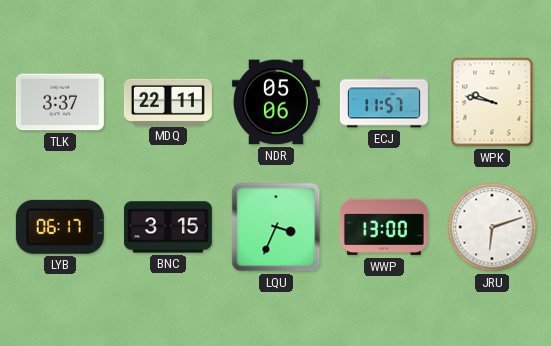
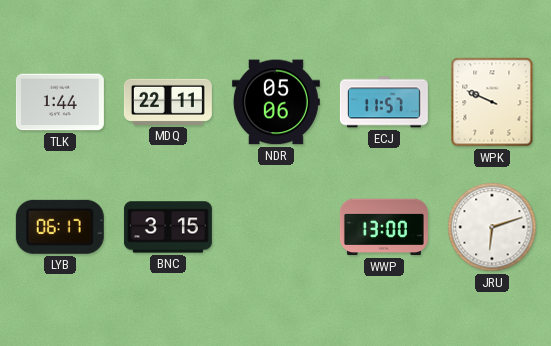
TLK: 3:37 -> 1:44 (60, 102)
WPK: 9:47 -> 9:49 (492, 102)
LQU: 3:34 -> none (276, 227)
